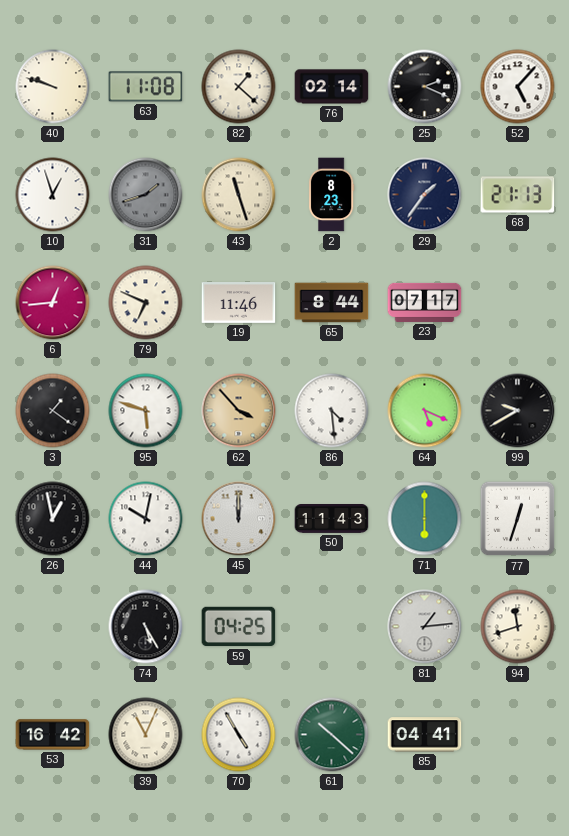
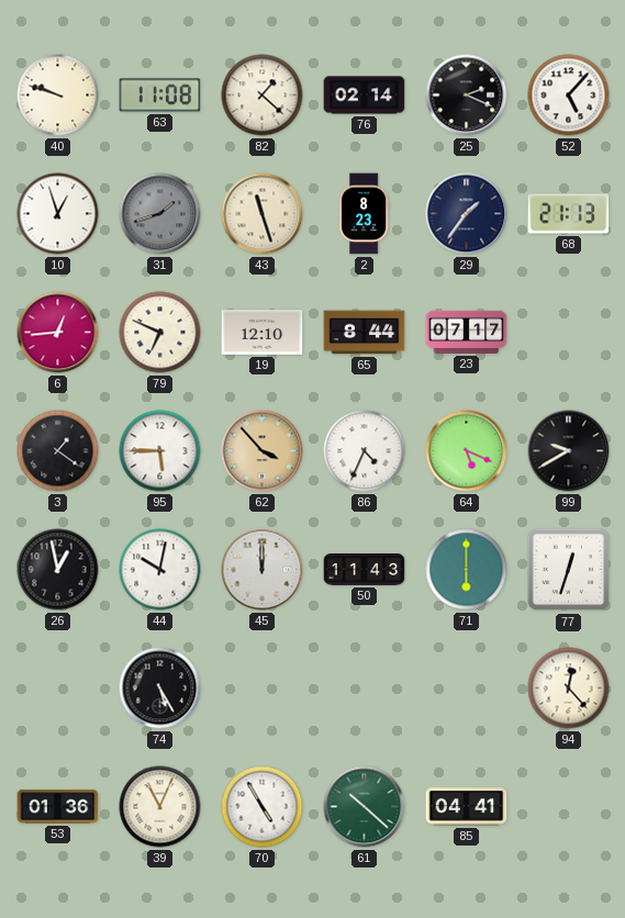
19: 11:46 -> 12:10 (263, 333)
95: 5:48 -> 5:45 (160, 451)
86: 4:29 -> 4:34 (365, 451)
59: 04:25 -> none (239, 627)
81: 1:14 -> none (425, 627)
94: 11:42 -> 12:23 (569, 688)
53: 16:42 -> 01:36 (58, 807)
